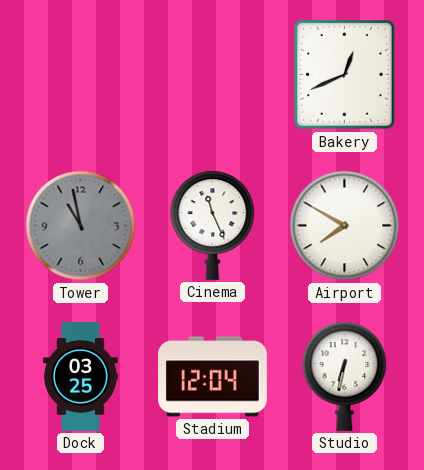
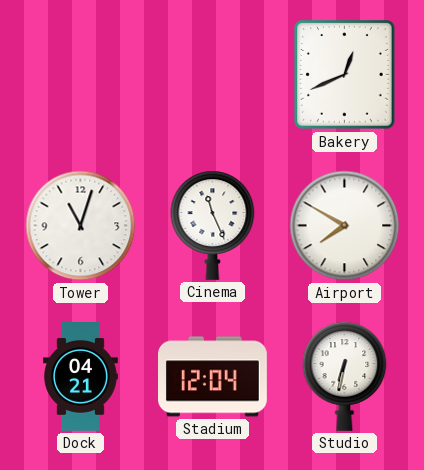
Tower: 10:58 -> 11:03 (81, 226)
Tower dial: grey -> white (81, 226)
Dock: 03:25 -> 04:21 (81, 377)
